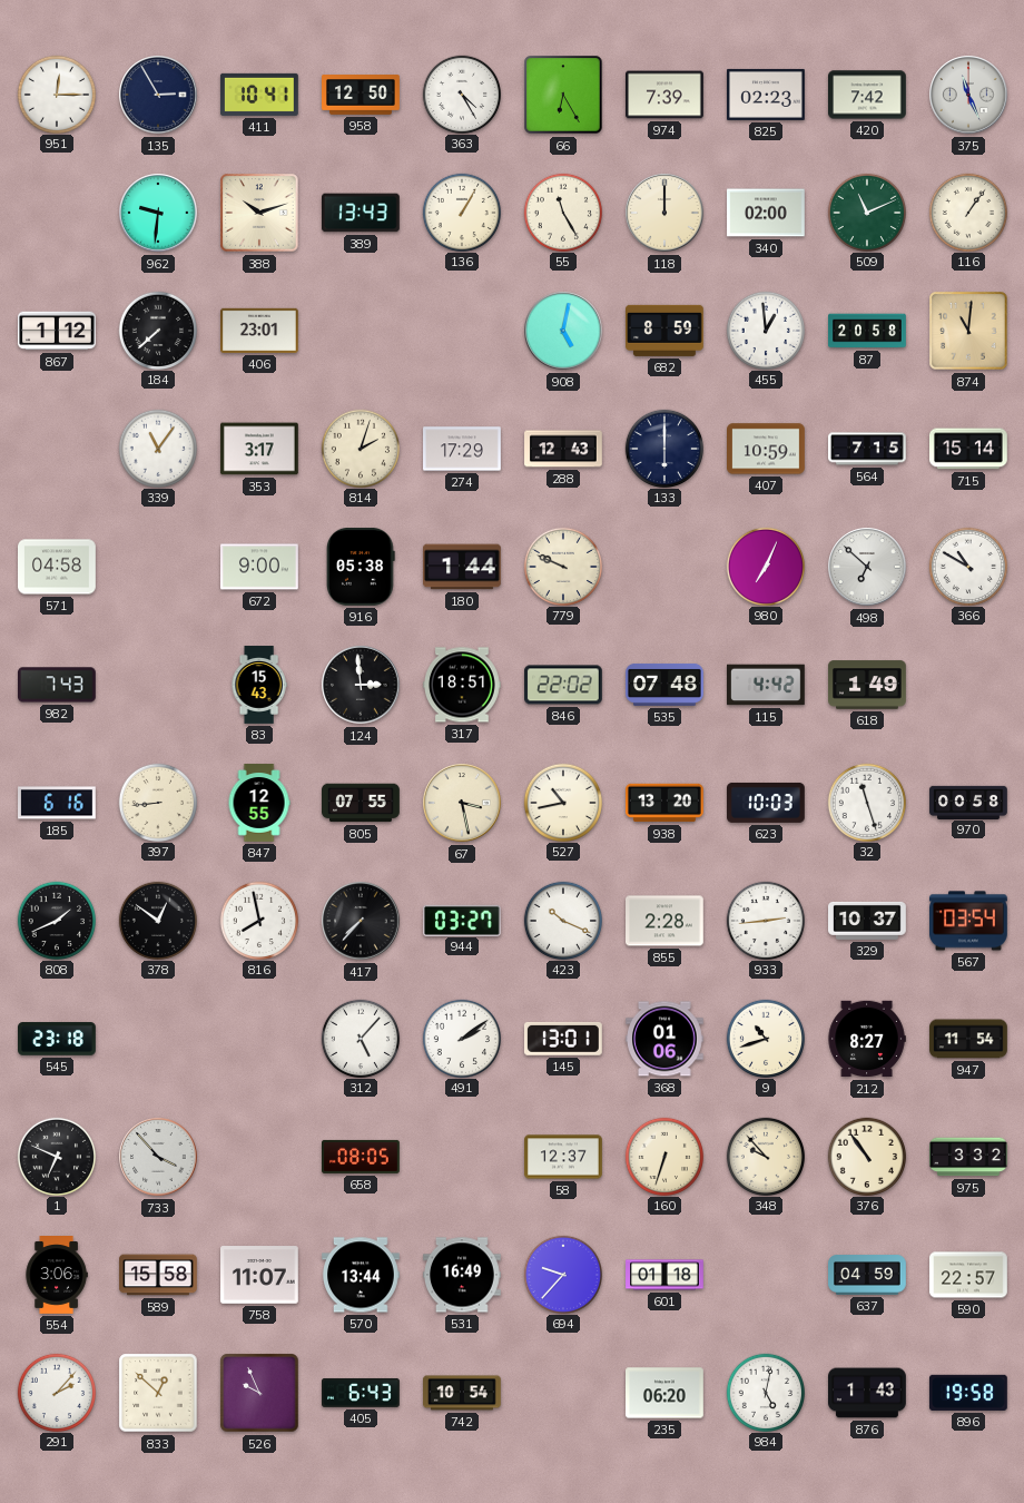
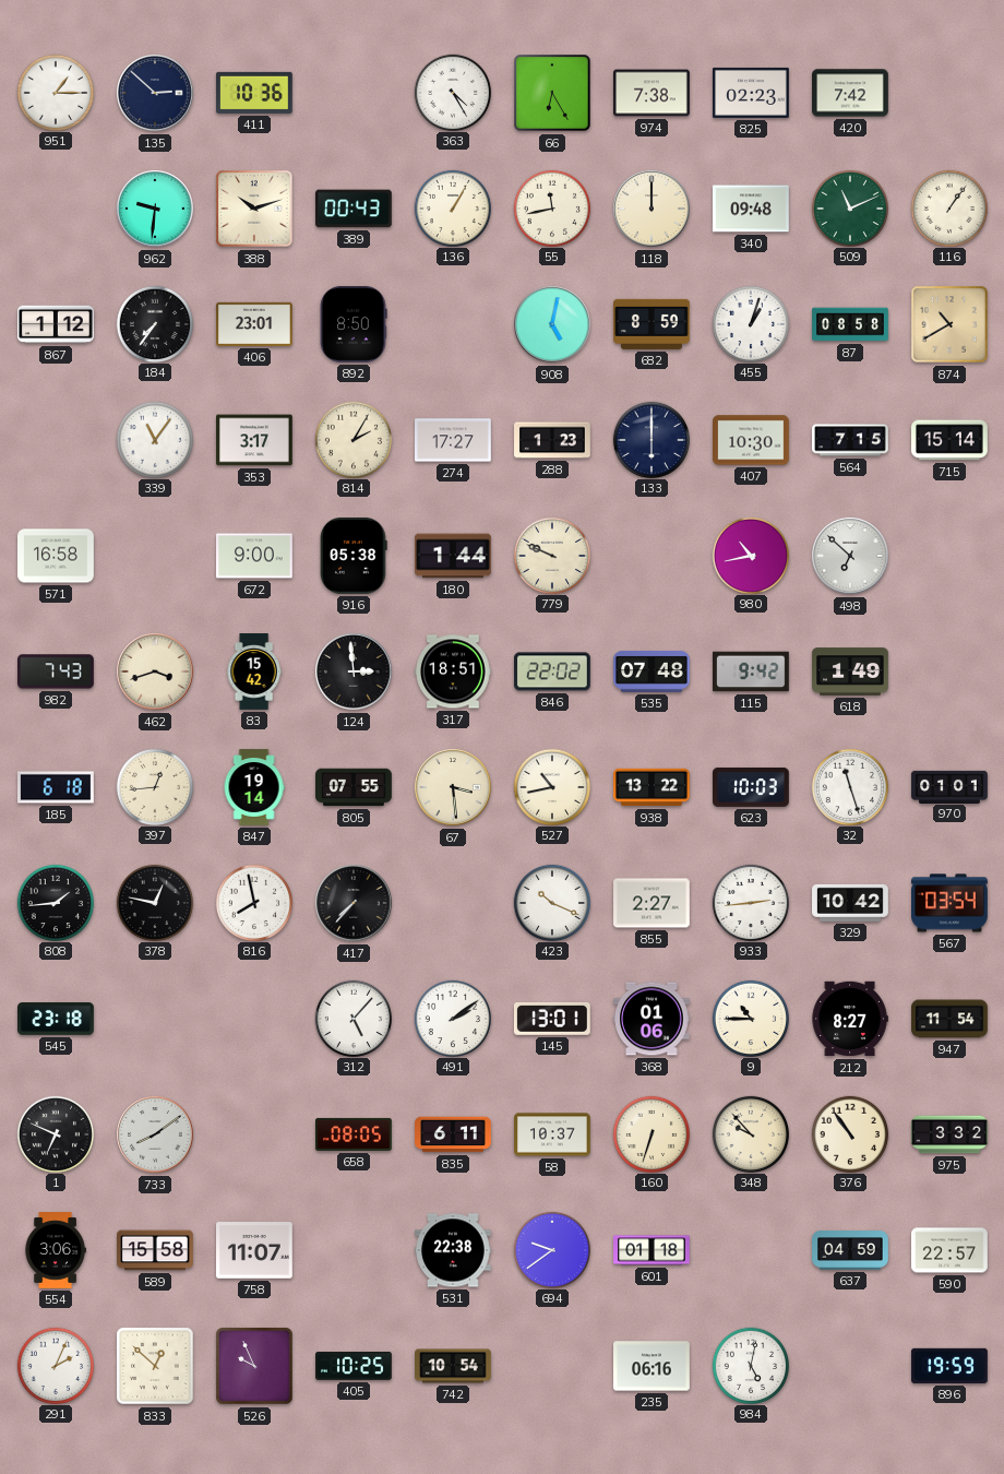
951: 12:15 -> 1:15 (55, 92)
135: 2:55 -> 2:52 (155, 93)
411: 10:41 -> 10:36 (254, 93)
958: 12:50 -> none (362, 96)
974: 7:39 -> 7:38 (653, 93)
375: 11:26 -> none (968, 95)
389: 13:43 -> 00:43 (355, 209)
55: 11:25 -> 11:43 (551, 207)
340: 02:00 -> 09:48 (752, 209)
184: 7:38 -> 7:36 (154, 323)
892: none -> 8:50 (354, 325)
455: 12:59 -> 1:03 (750, 323)
87: 20:58 -> 08:58 (850, 324)
874: 11:01 -> 10:40 (949, 324)
814: 2:03 -> 2:05 (352, 439)
274: 17:29 -> 17:27 (454, 440)
288: 12:43 -> 1:23 (552, 440)
407: 10:59 -> 10:30 (752, 440)
571: 04:58 -> 16:58 (57, 556)
980: 7:04 -> 10:43 (750, 555)
366: 10:50 -> none (967, 566)
462: none -> 3:42 (155, 671)
83: 15:43 -> 15:42 (254, 671)
115: 4:42 -> 9:42 (752, 671)
185: 6:16 -> 6:18 (57, 787)
397: 8:44 -> 12:44 (154, 786)
847: 12:55 -> 19:14 (254, 787)
67: 3:28 -> 3:29 (453, 787)
938: 13:20 -> 13:22 (653, 787)
970: 00:58 -> 01:01 (949, 786)
808: 1:41 -> 1:44 (55, 902)
378: 12:51 -> 12:47 (154, 902)
944: 03:27 -> none (463, 920)
855: 2:28 -> 2:27 (653, 903)
329: 10:37 -> 10:42 (850, 903)
9: 10:42 -> 10:45 (750, 1018)
733: 3:53 -> 8:09 (155, 1134)
835: none -> 6:11 (453, 1134)
58: 12:37 -> 10:37 (553, 1134)
570: 13:44 -> none (362, 1275)
531: 16:49 -> 22:38 (454, 1250)
694: 9:37 -> 9:39 (551, 1249)
291: 2:07 -> 2:04 (55, 1365)
405: 6:43 -> 10:25 (355, 1366)
235: 06:20 -> 06:16 (653, 1366)
876: 1:43 -> none (867, 1393)
896: 19:58 -> 19:59 (949, 1366)
